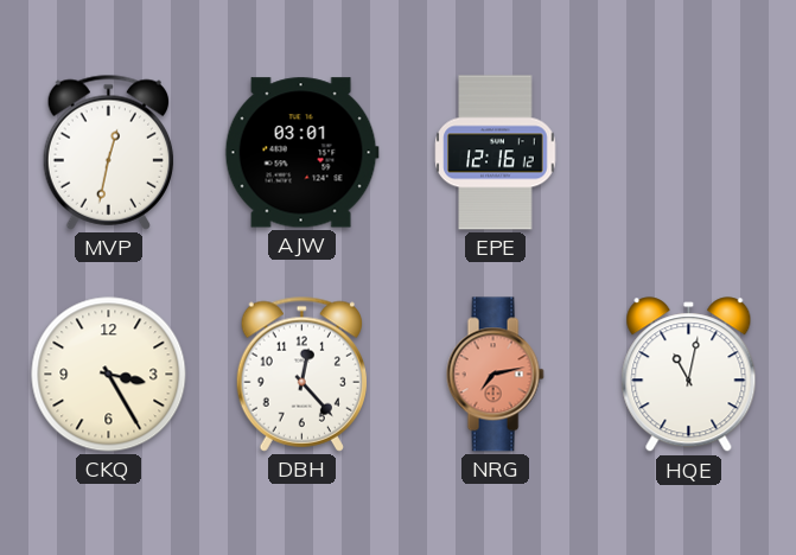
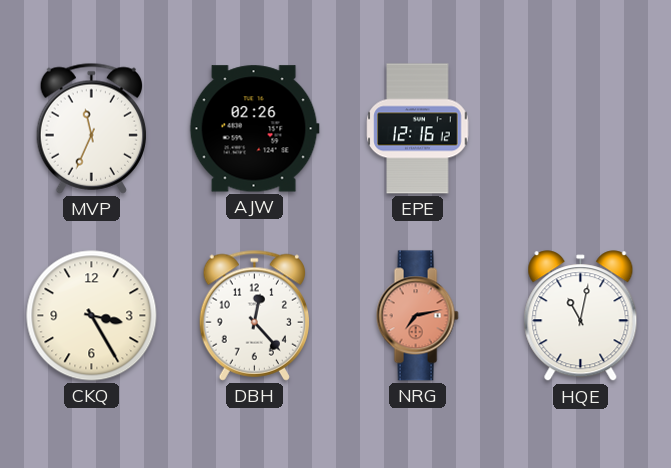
MVP: 12:32 -> 11:34 (91, 128)
AJW: 03:01 -> 02:26 (254, 129)
